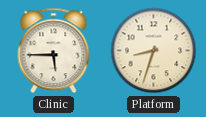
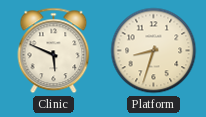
Clinic: 5:45 -> 5:49 (54, 51)
